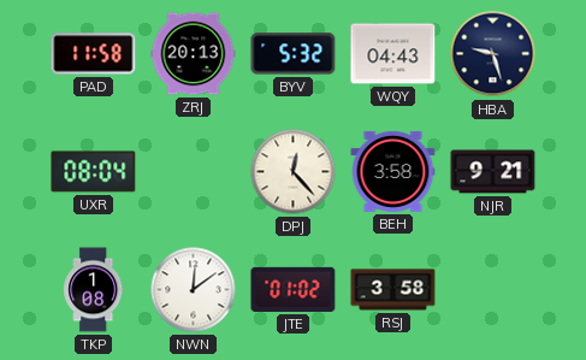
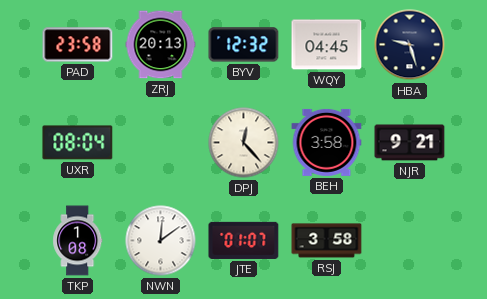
PAD: 11:58 -> 23:58 (78, 45)
BYV: 5:32 -> 12:32 (244, 45)
WQY: 04:43 -> 04:45 (327, 45)
JTE: 01:02 -> 01:07 (244, 240)
